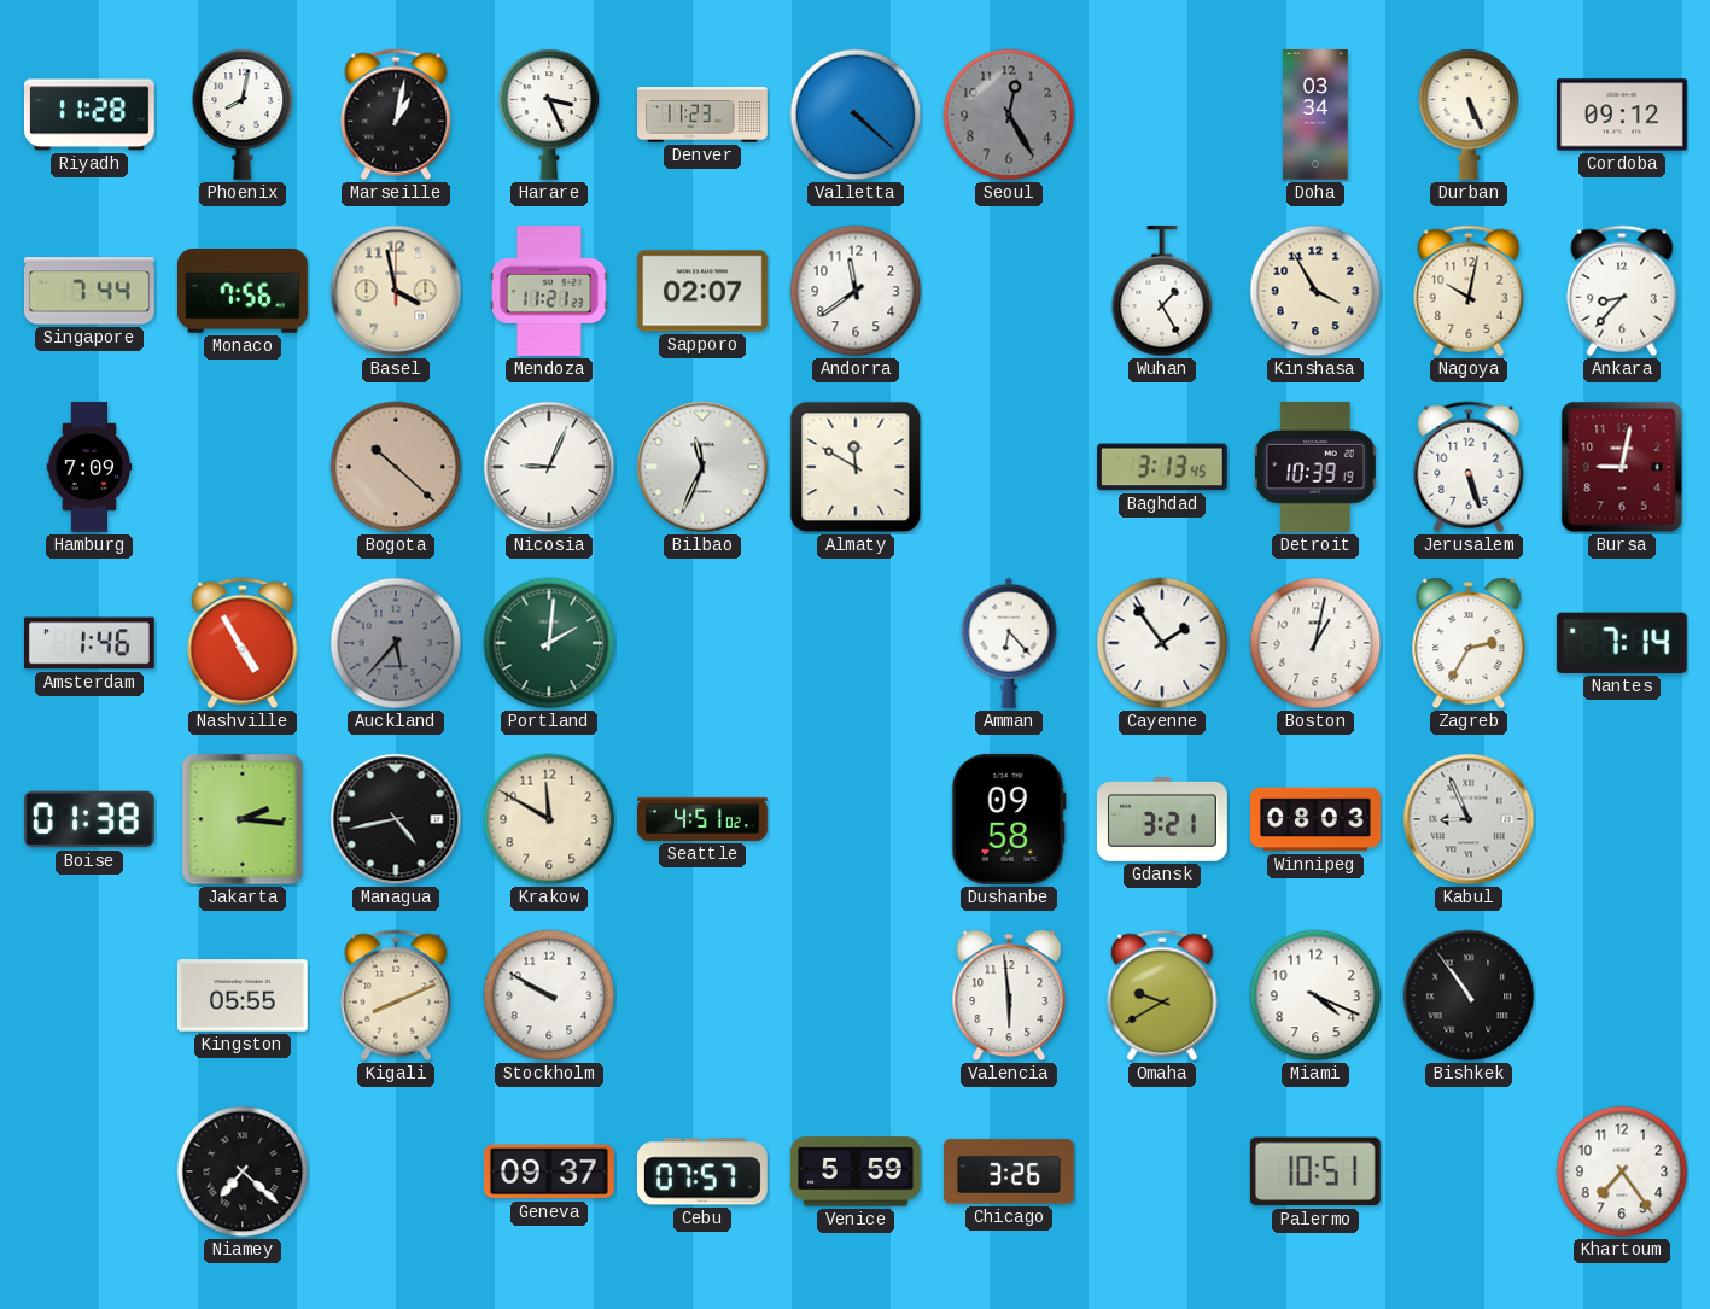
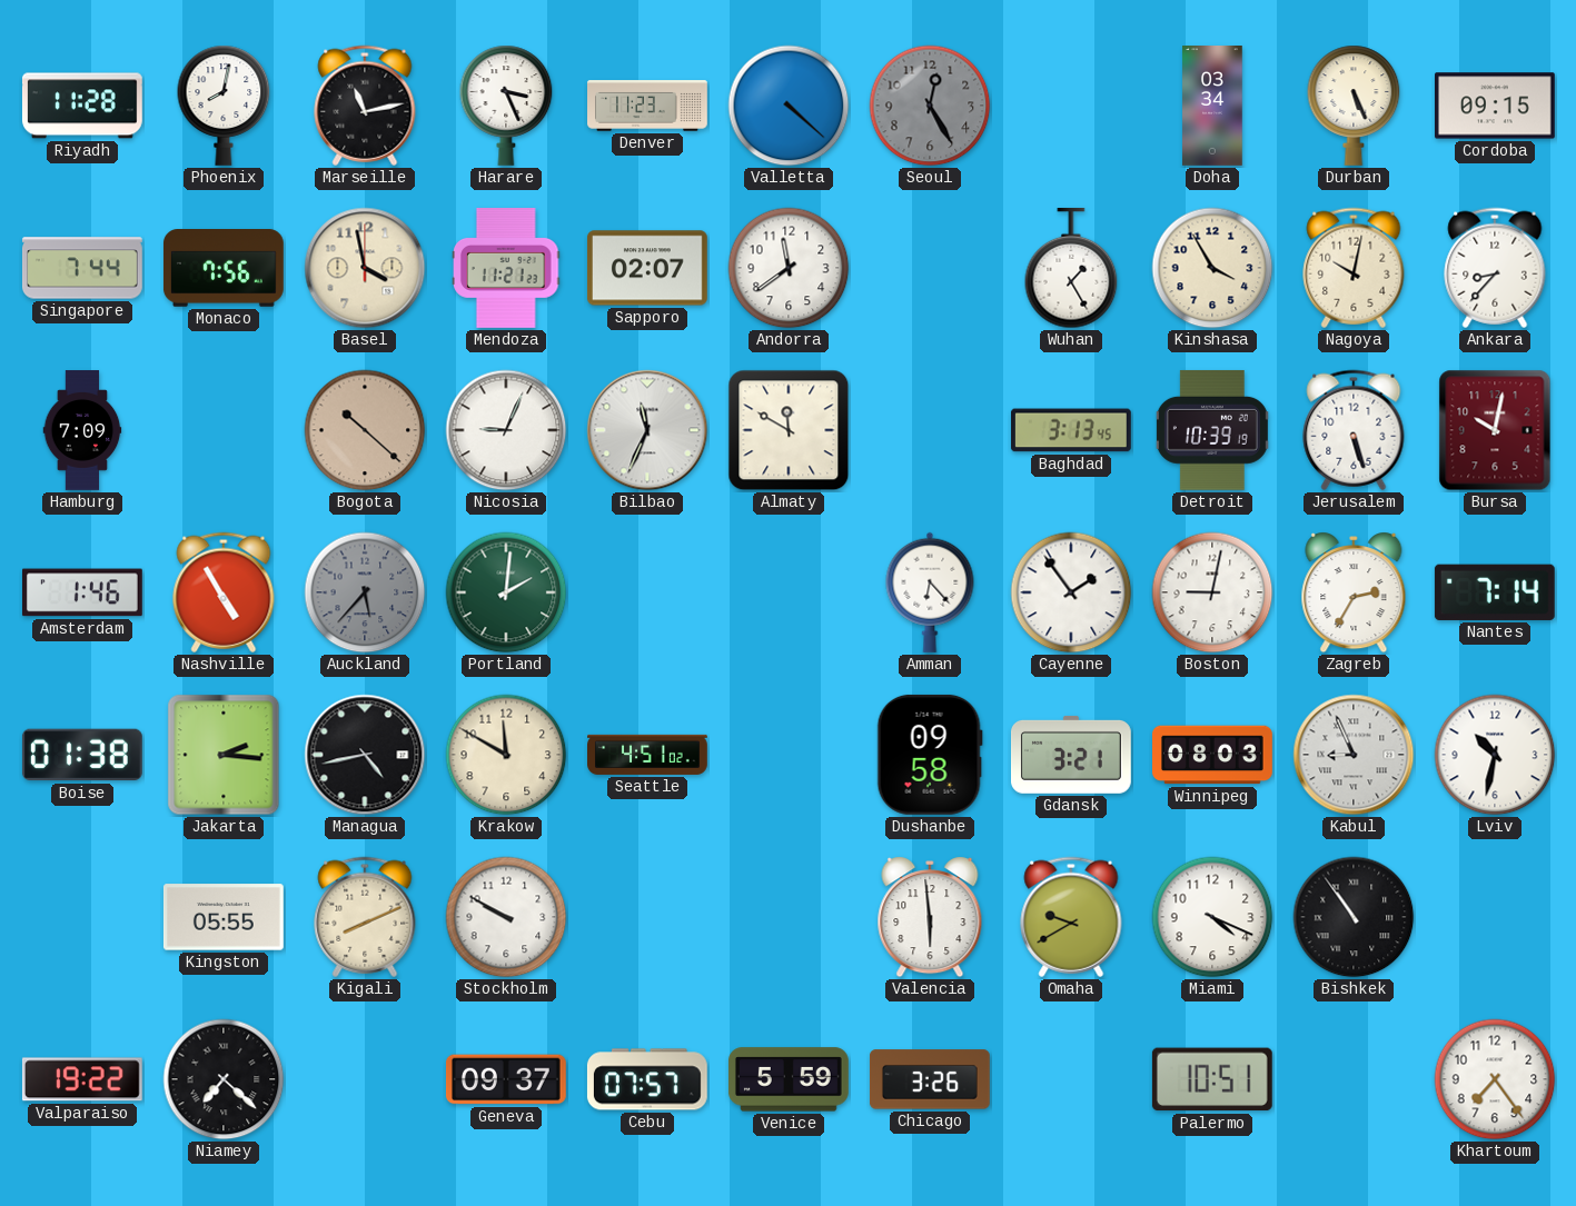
Marseille: 1:02 -> 11:13 (365, 106)
Cordoba: 09:12 -> 09:15 (1495, 106)
Bursa: 9:02 -> 10:02 (1495, 430)
Boston: 1:02 -> 9:02 (1212, 592)
Lviv: none -> 10:32 (1495, 755)
Valparaiso: none -> 19:22 (82, 1079)
